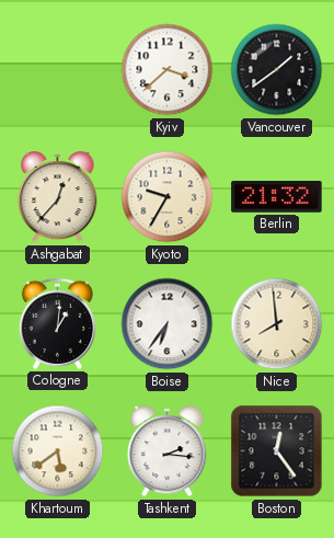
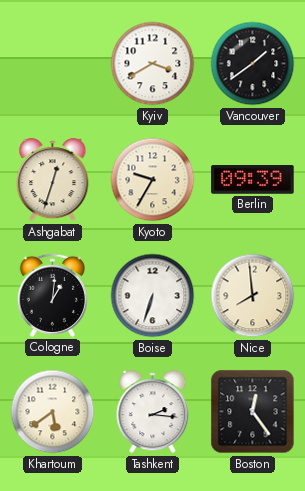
Kyiv: 3:38 -> 3:40 (153, 64)
Ashgabat: 12:37 -> 12:33 (53, 180)
Berlin: 21:32 -> 09:39 (253, 180)
Boise: 6:36 -> 6:33 (153, 296)
